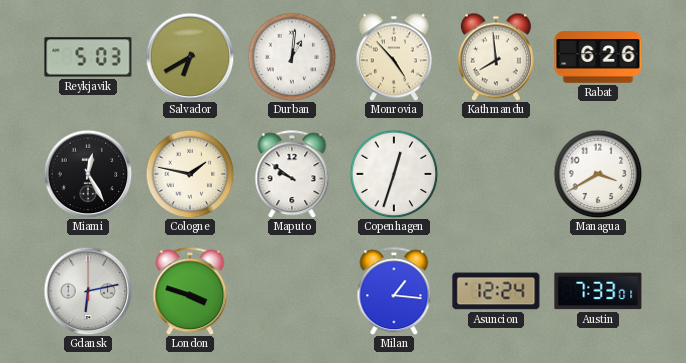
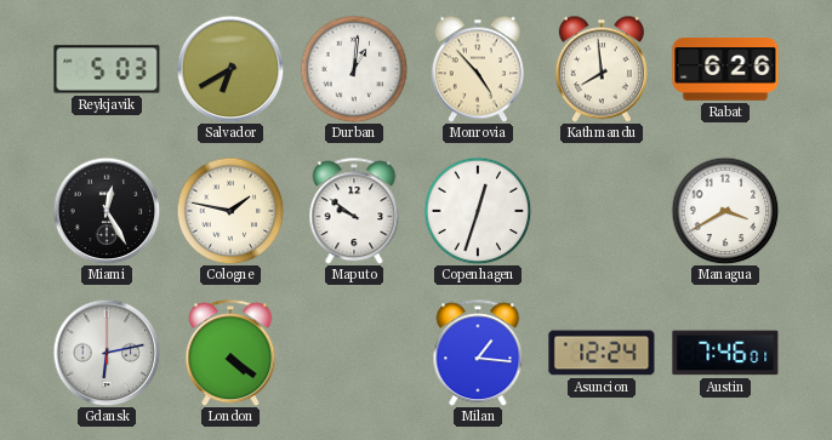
London: 3:48 -> 4:21 (230, 353)
Austin: 7:33 -> 7:46 (725, 353)
